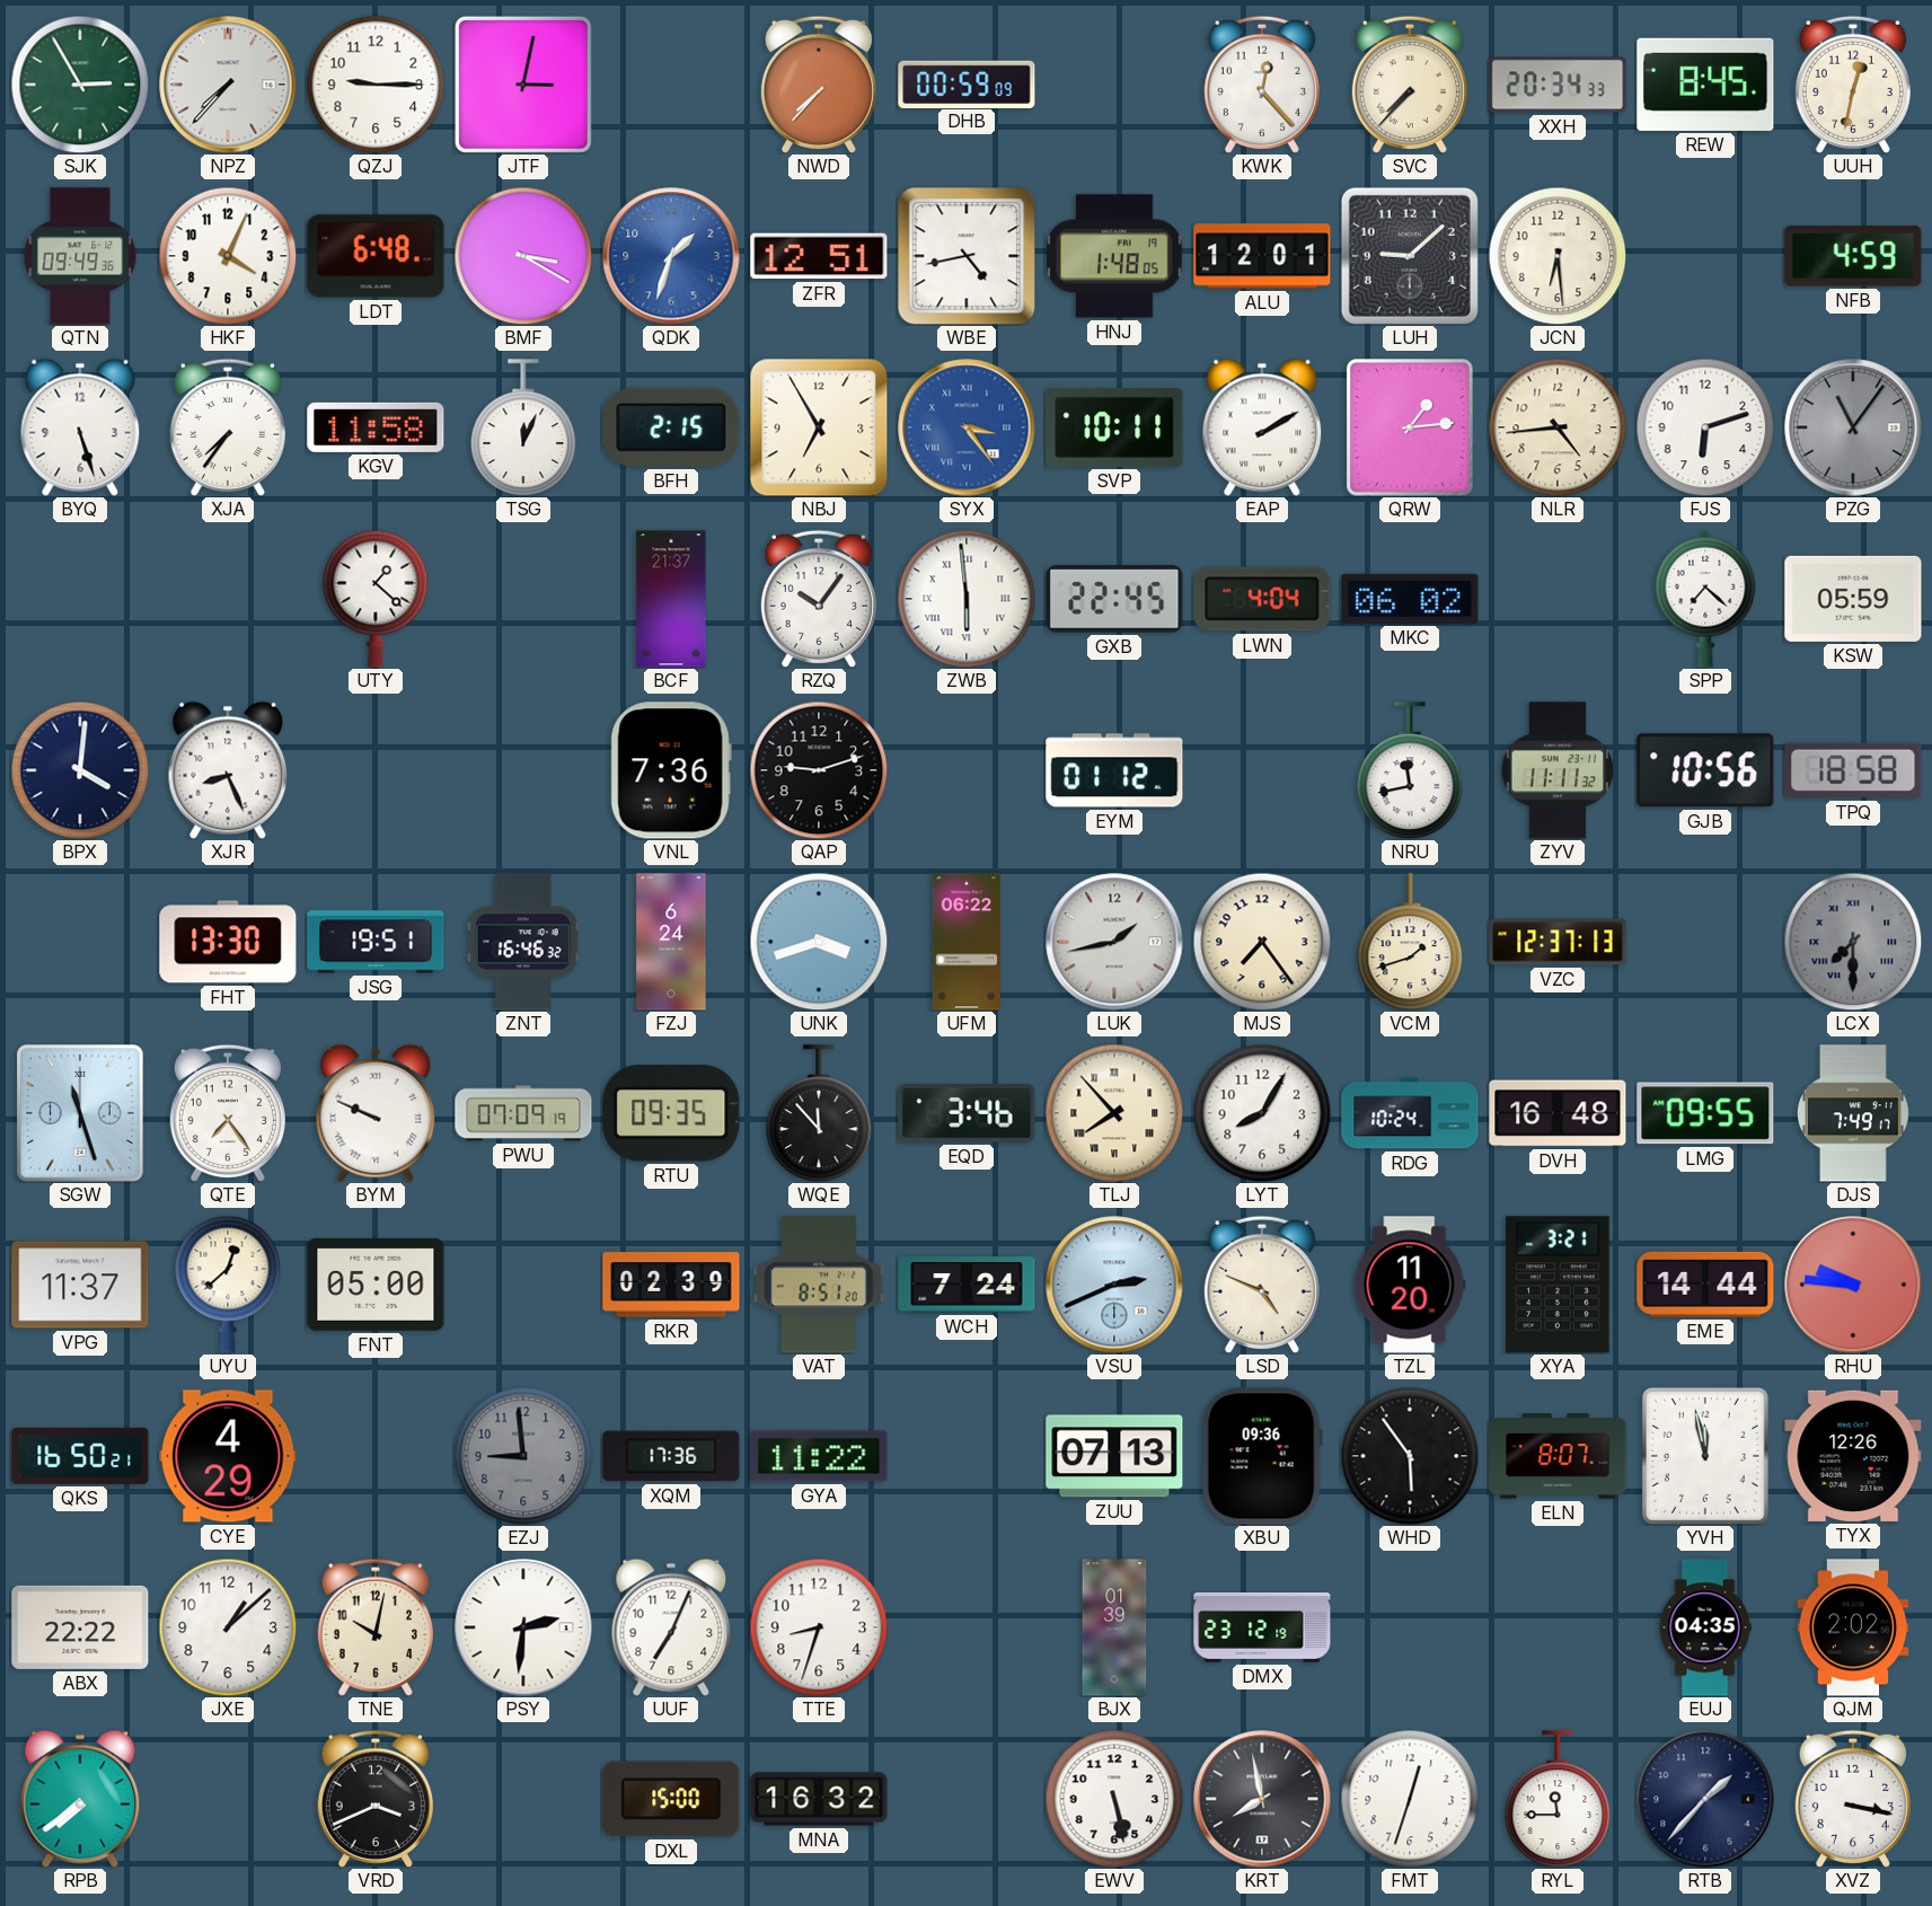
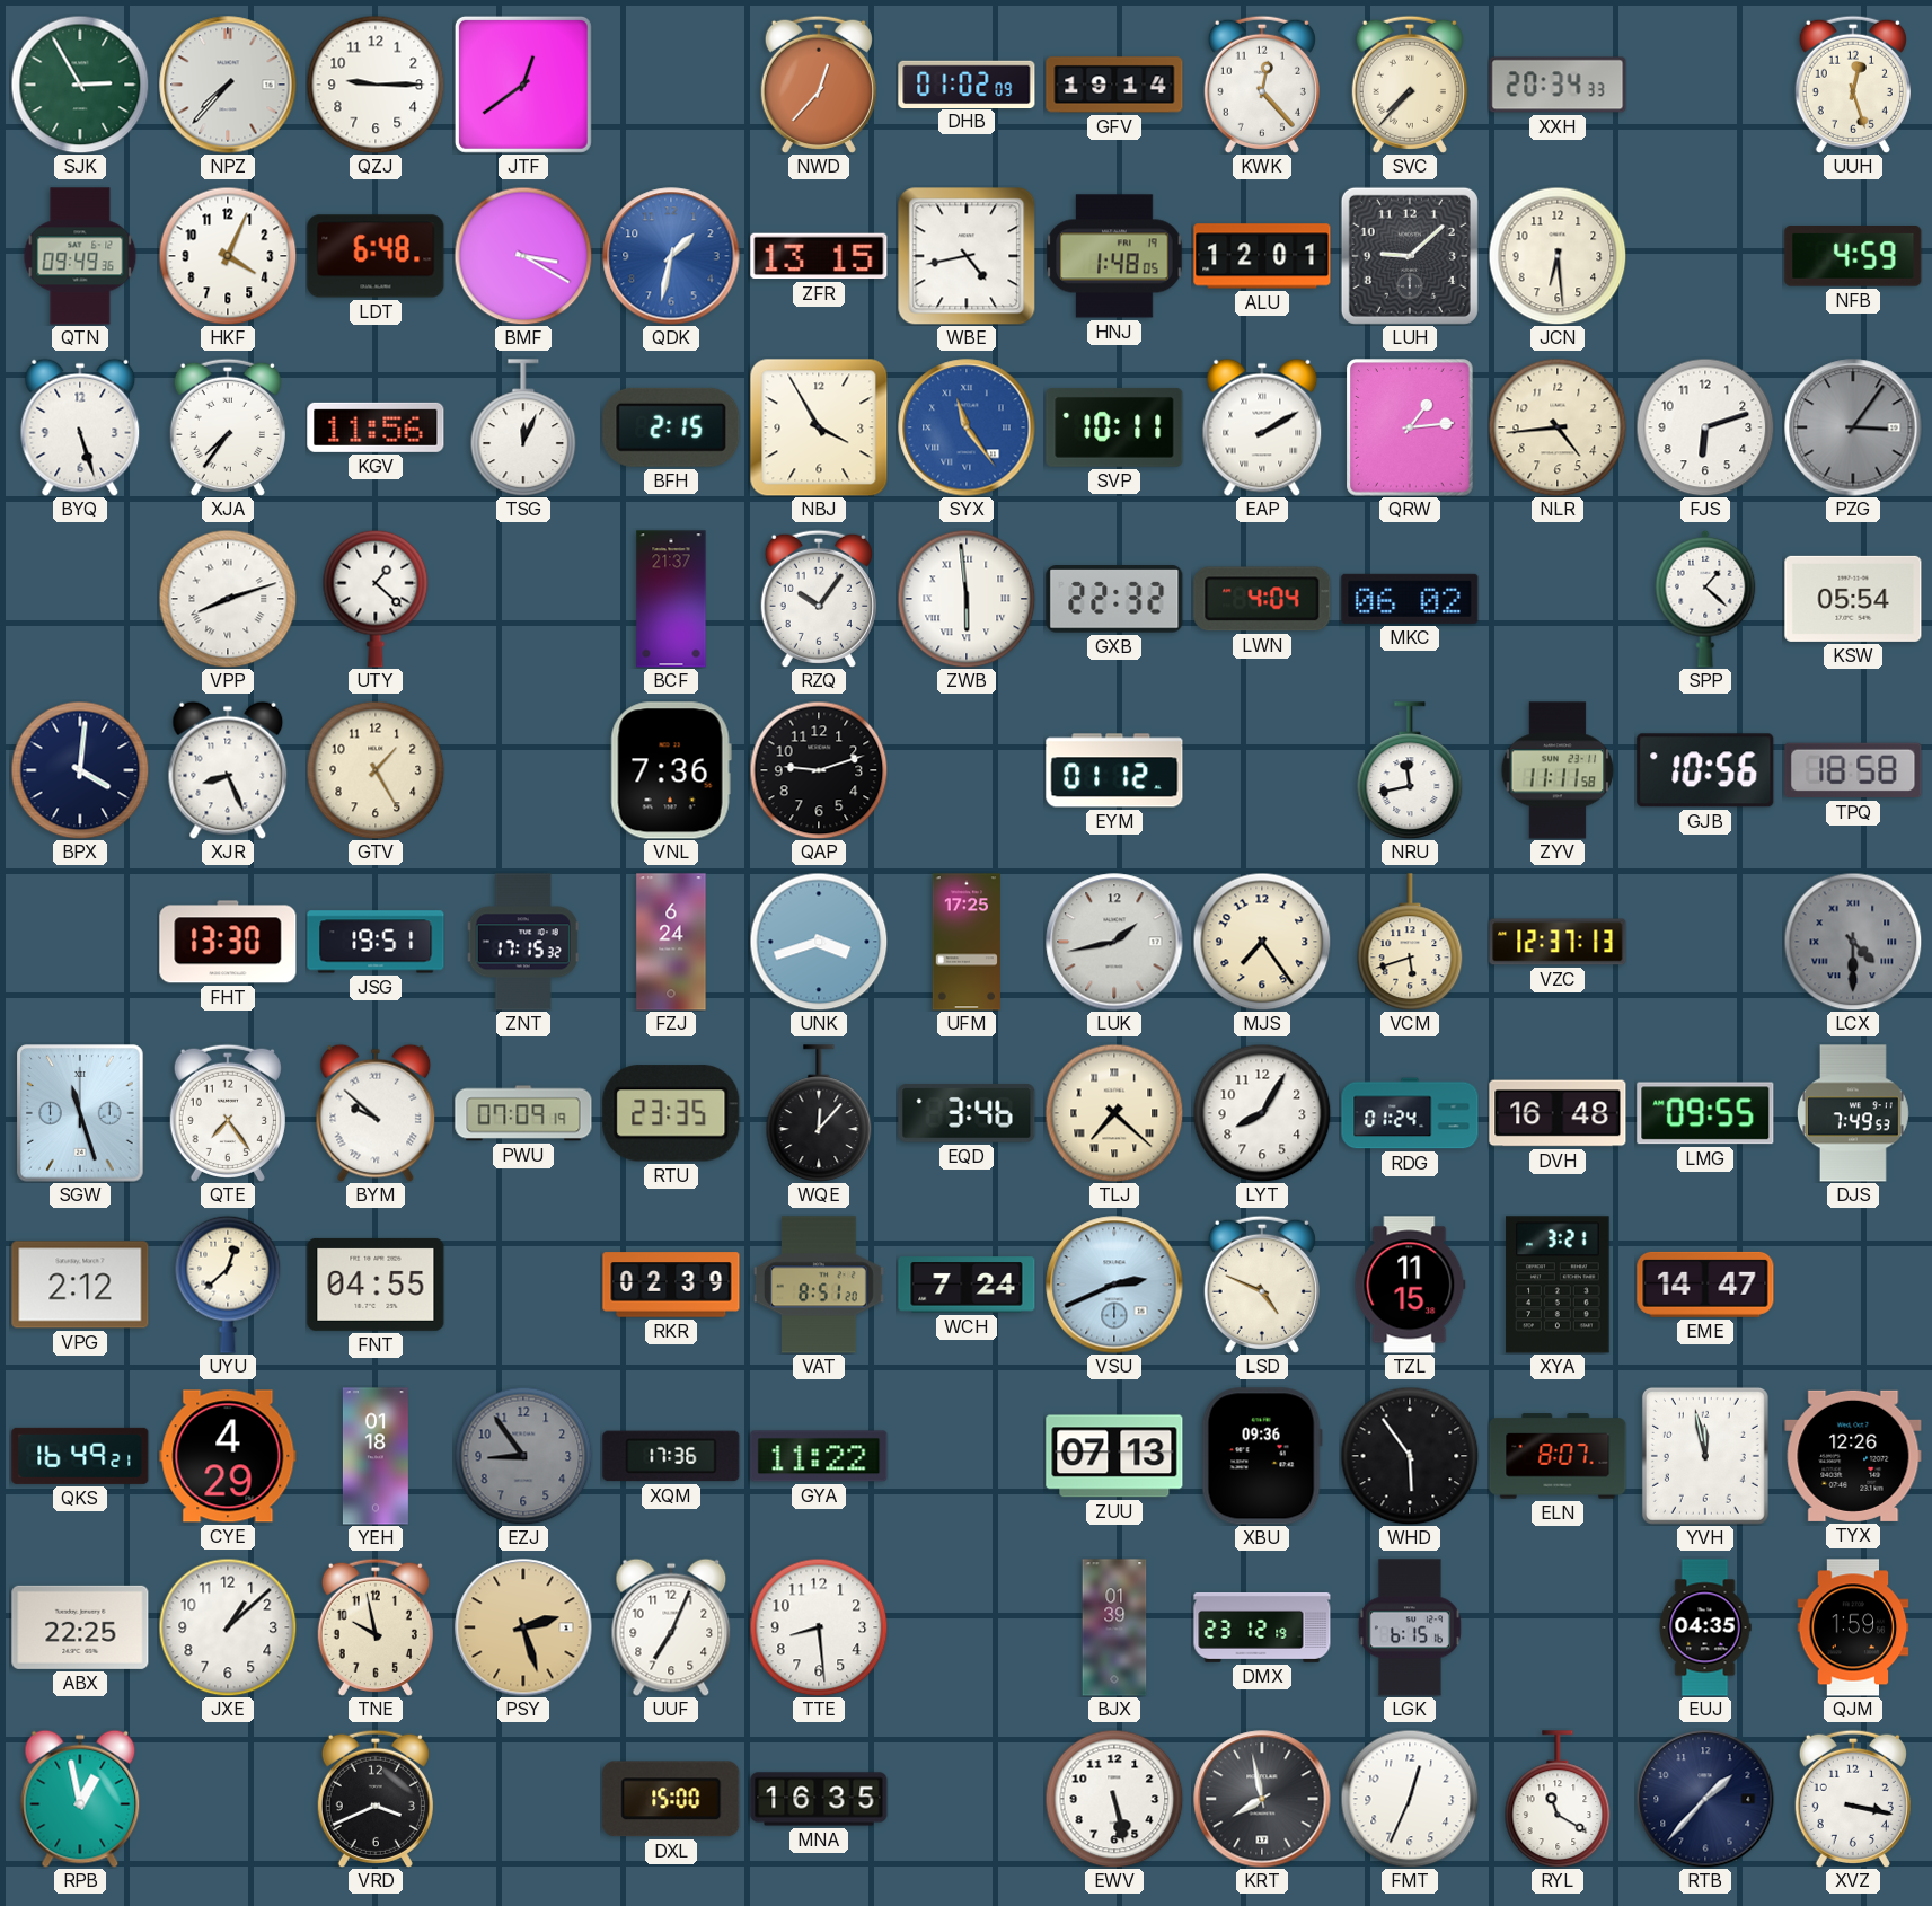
JTF: 3:02 -> 12:39 (523, 85)
NWD: 7:37 -> 12:37 (819, 85)
DHB: 00:59 -> 01:02 (967, 83)
GFV: none -> 19:14 (1114, 85)
REW: 8:45 -> none (1705, 85)
UUH: 12:32 -> 12:27 (1853, 85)
QDK: 1:33 -> 1:32 (671, 256)
ZFR: 12:51 -> 13:15 (819, 256)
KGV: 11:58 -> 11:56 (376, 427)
NBJ: 6:55 -> 3:55 (819, 427)
SYX: 3:24 -> 11:24 (967, 427)
PZG: 11:06 -> 3:06 (1853, 427)
VPP: none -> 8:12 (228, 599)
GXB: 22:45 -> 22:32 (1114, 599)
SPP: 7:22 -> 1:22 (1705, 599)
KSW: 05:59 -> 05:54 (1853, 599)
GTV: none -> 1:25 (376, 770)
ZYV: 11:11:32 -> 11:11:58 (1558, 770)
ZNT: 16:46 -> 17:15 (523, 942)
UFM: 06:22 -> 17:25 (967, 942)
VCM: 1:42 -> 5:42 (1410, 942)
LCX: 7:30 -> 4:30 (1853, 942)
BYM: 9:49 -> 9:52 (376, 1113)
RTU: 09:35 -> 23:35 (671, 1113)
WQE: 11:53 -> 12:07 (819, 1113)
TLJ: 7:53 -> 7:22 (1114, 1113)
RDG: 10:24 -> 01:24 (1410, 1113)
DJS: 7:49:17 -> 7:49:53 (1853, 1113)
VPG: 11:37 -> 2:12 (80, 1285)
FNT: 05:00 -> 04:55 (376, 1285)
TZL: 11:20 -> 11:15 (1410, 1285)
EME: 14:44 -> 14:47 (1705, 1285)
RHU: 9:46 -> none (1853, 1285)
QKS: 16:50 -> 16:49 (80, 1456)
YEH: none -> 01:18 (376, 1456)
EZJ: 8:59 -> 8:54 (523, 1456)
ABX: 22:22 -> 22:25 (80, 1627)
TNE: 10:02 -> 9:58 (376, 1627)
PSY: 2:31 -> 2:27 (523, 1627)
PSY dial: white -> champagne (523, 1627)
TTE: 8:33 -> 8:29 (819, 1627)
LGK: none -> 6:15 (1410, 1627)
QJM: 2:02 -> 1:59 (1853, 1627)
RPB: 7:39 -> 12:58 (80, 1799)
MNA: 16:32 -> 16:35 (819, 1799)
FMT: 12:33 -> 12:34 (1410, 1799)
RYL: 11:45 -> 11:20 (1558, 1799)
